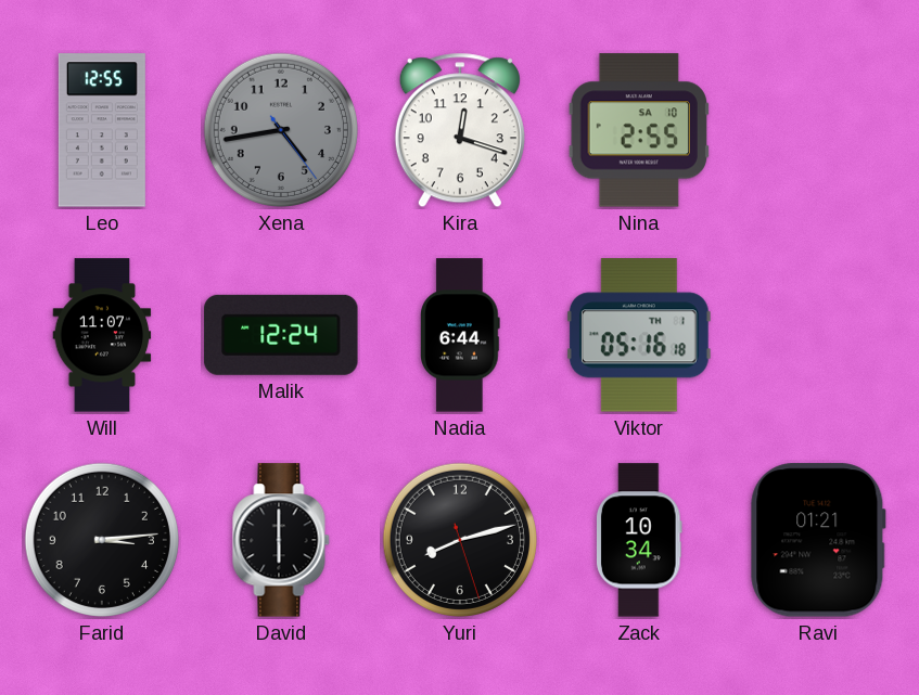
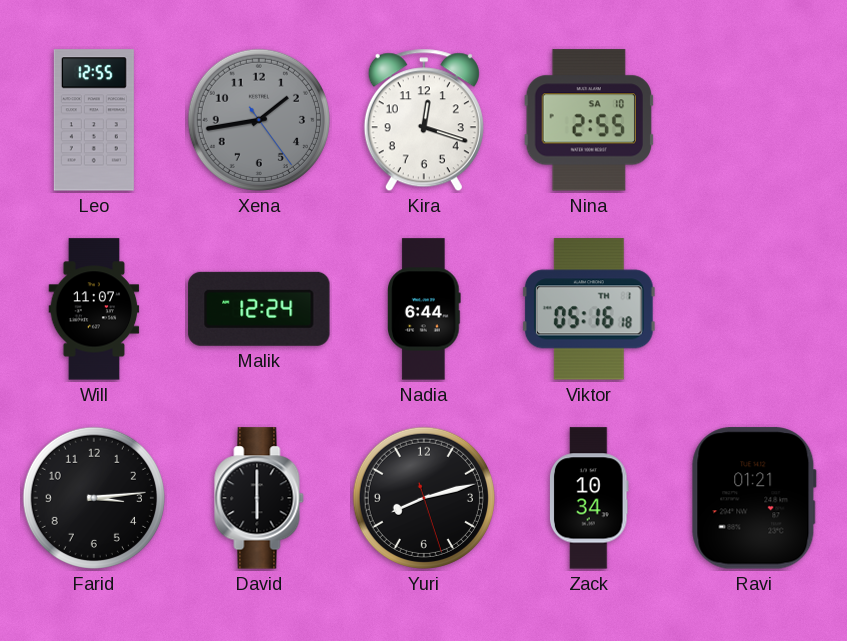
Xena: 4:43 -> 1:43 (259, 120)
